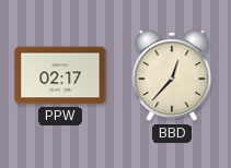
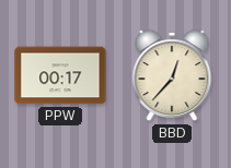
PPW: 02:17 -> 00:17 (60, 75)
